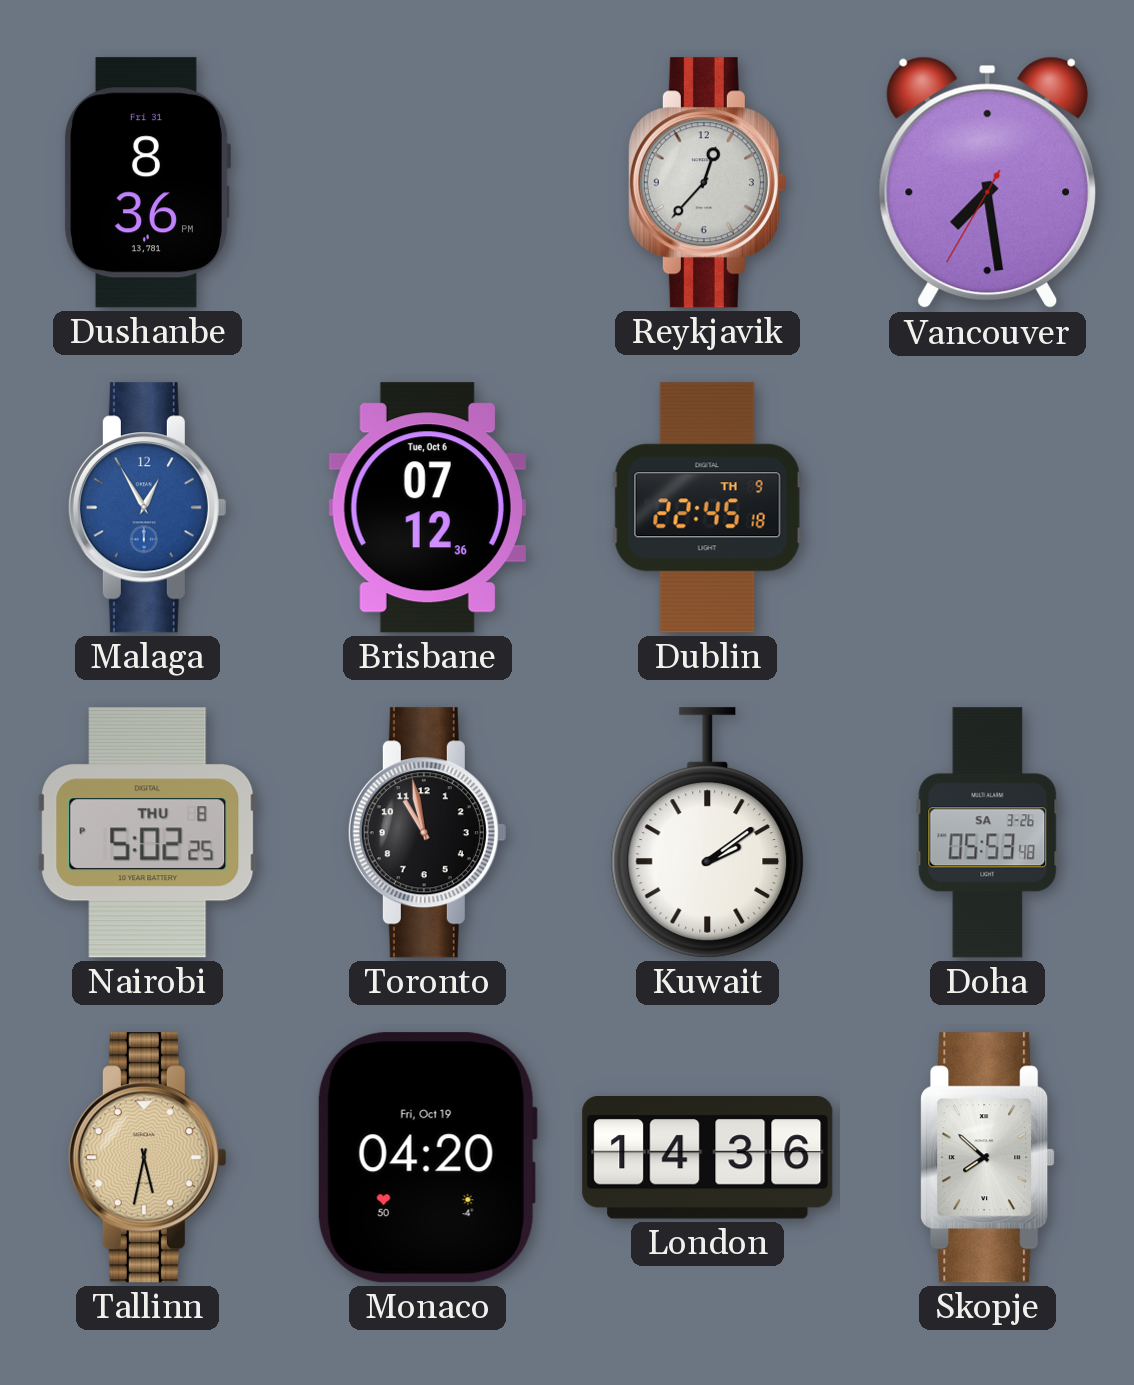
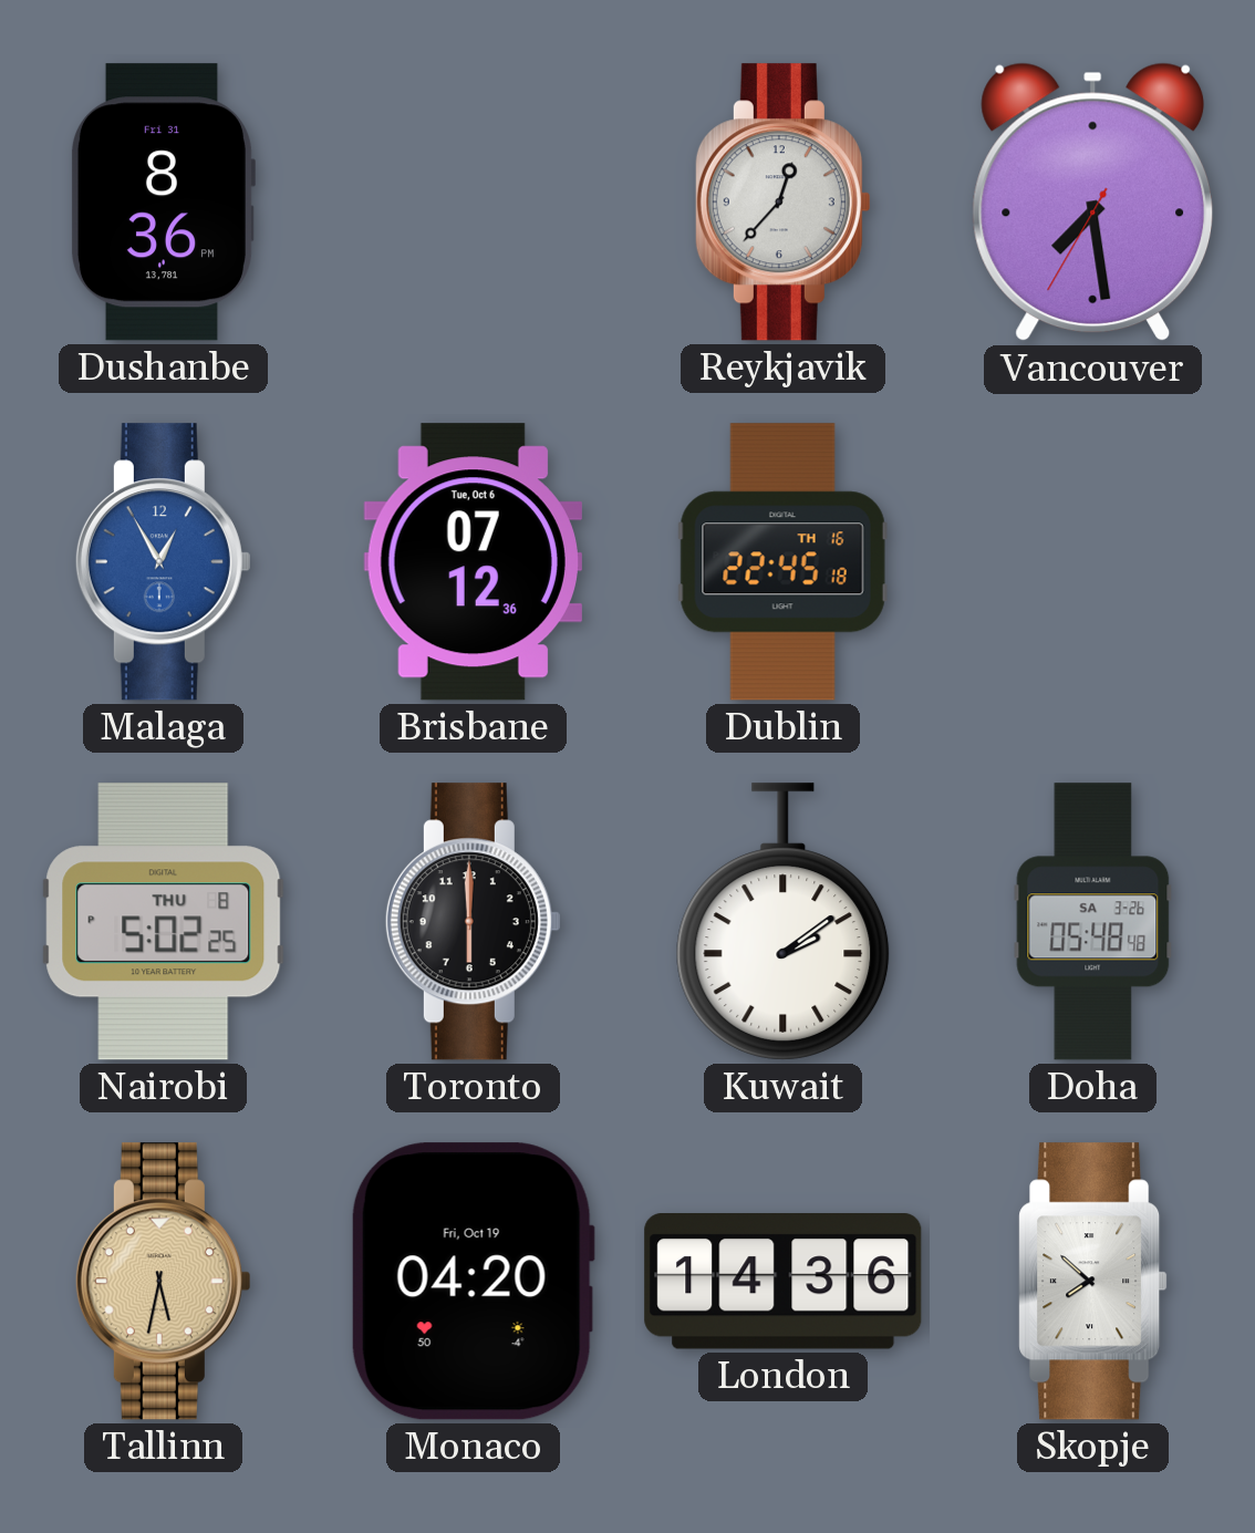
Dublin date: TH 9 -> TH 16 (782, 562)
Toronto: 10:58 -> 6:00 (473, 922)
Doha: 05:53 -> 05:48 (1093, 922)
